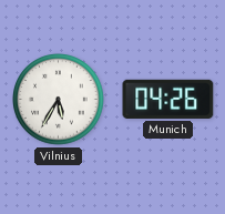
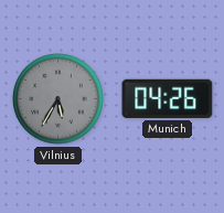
Vilnius dial: white -> grey (58, 99)
